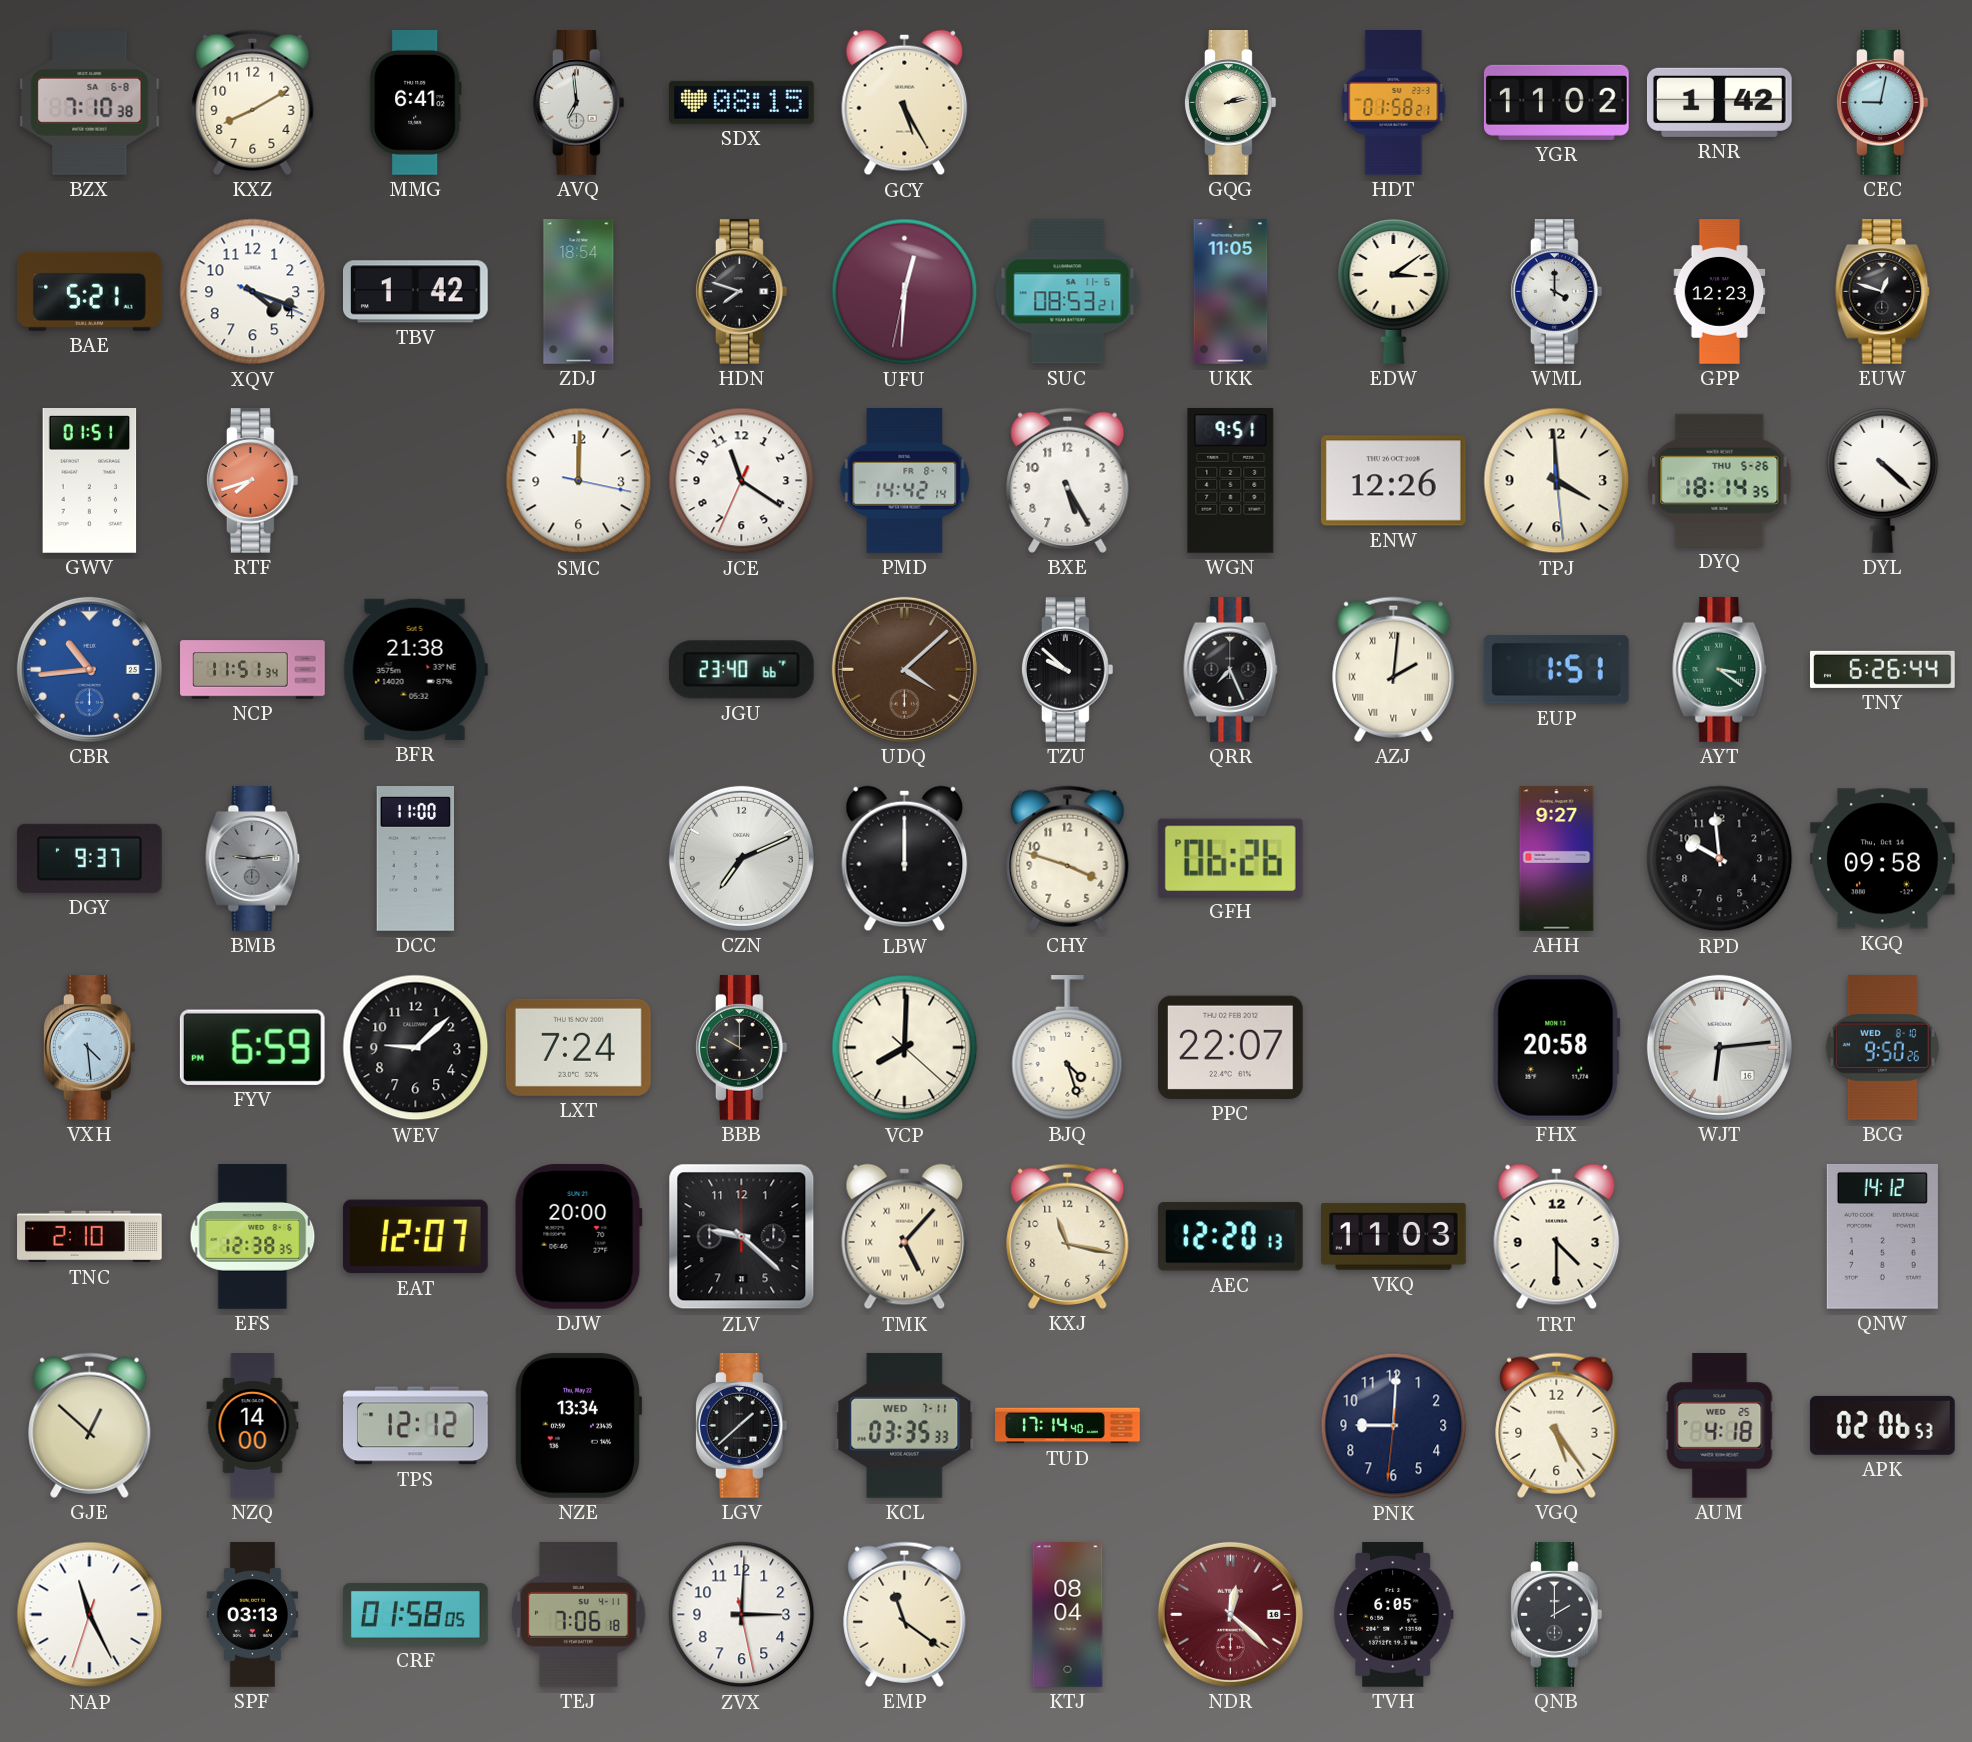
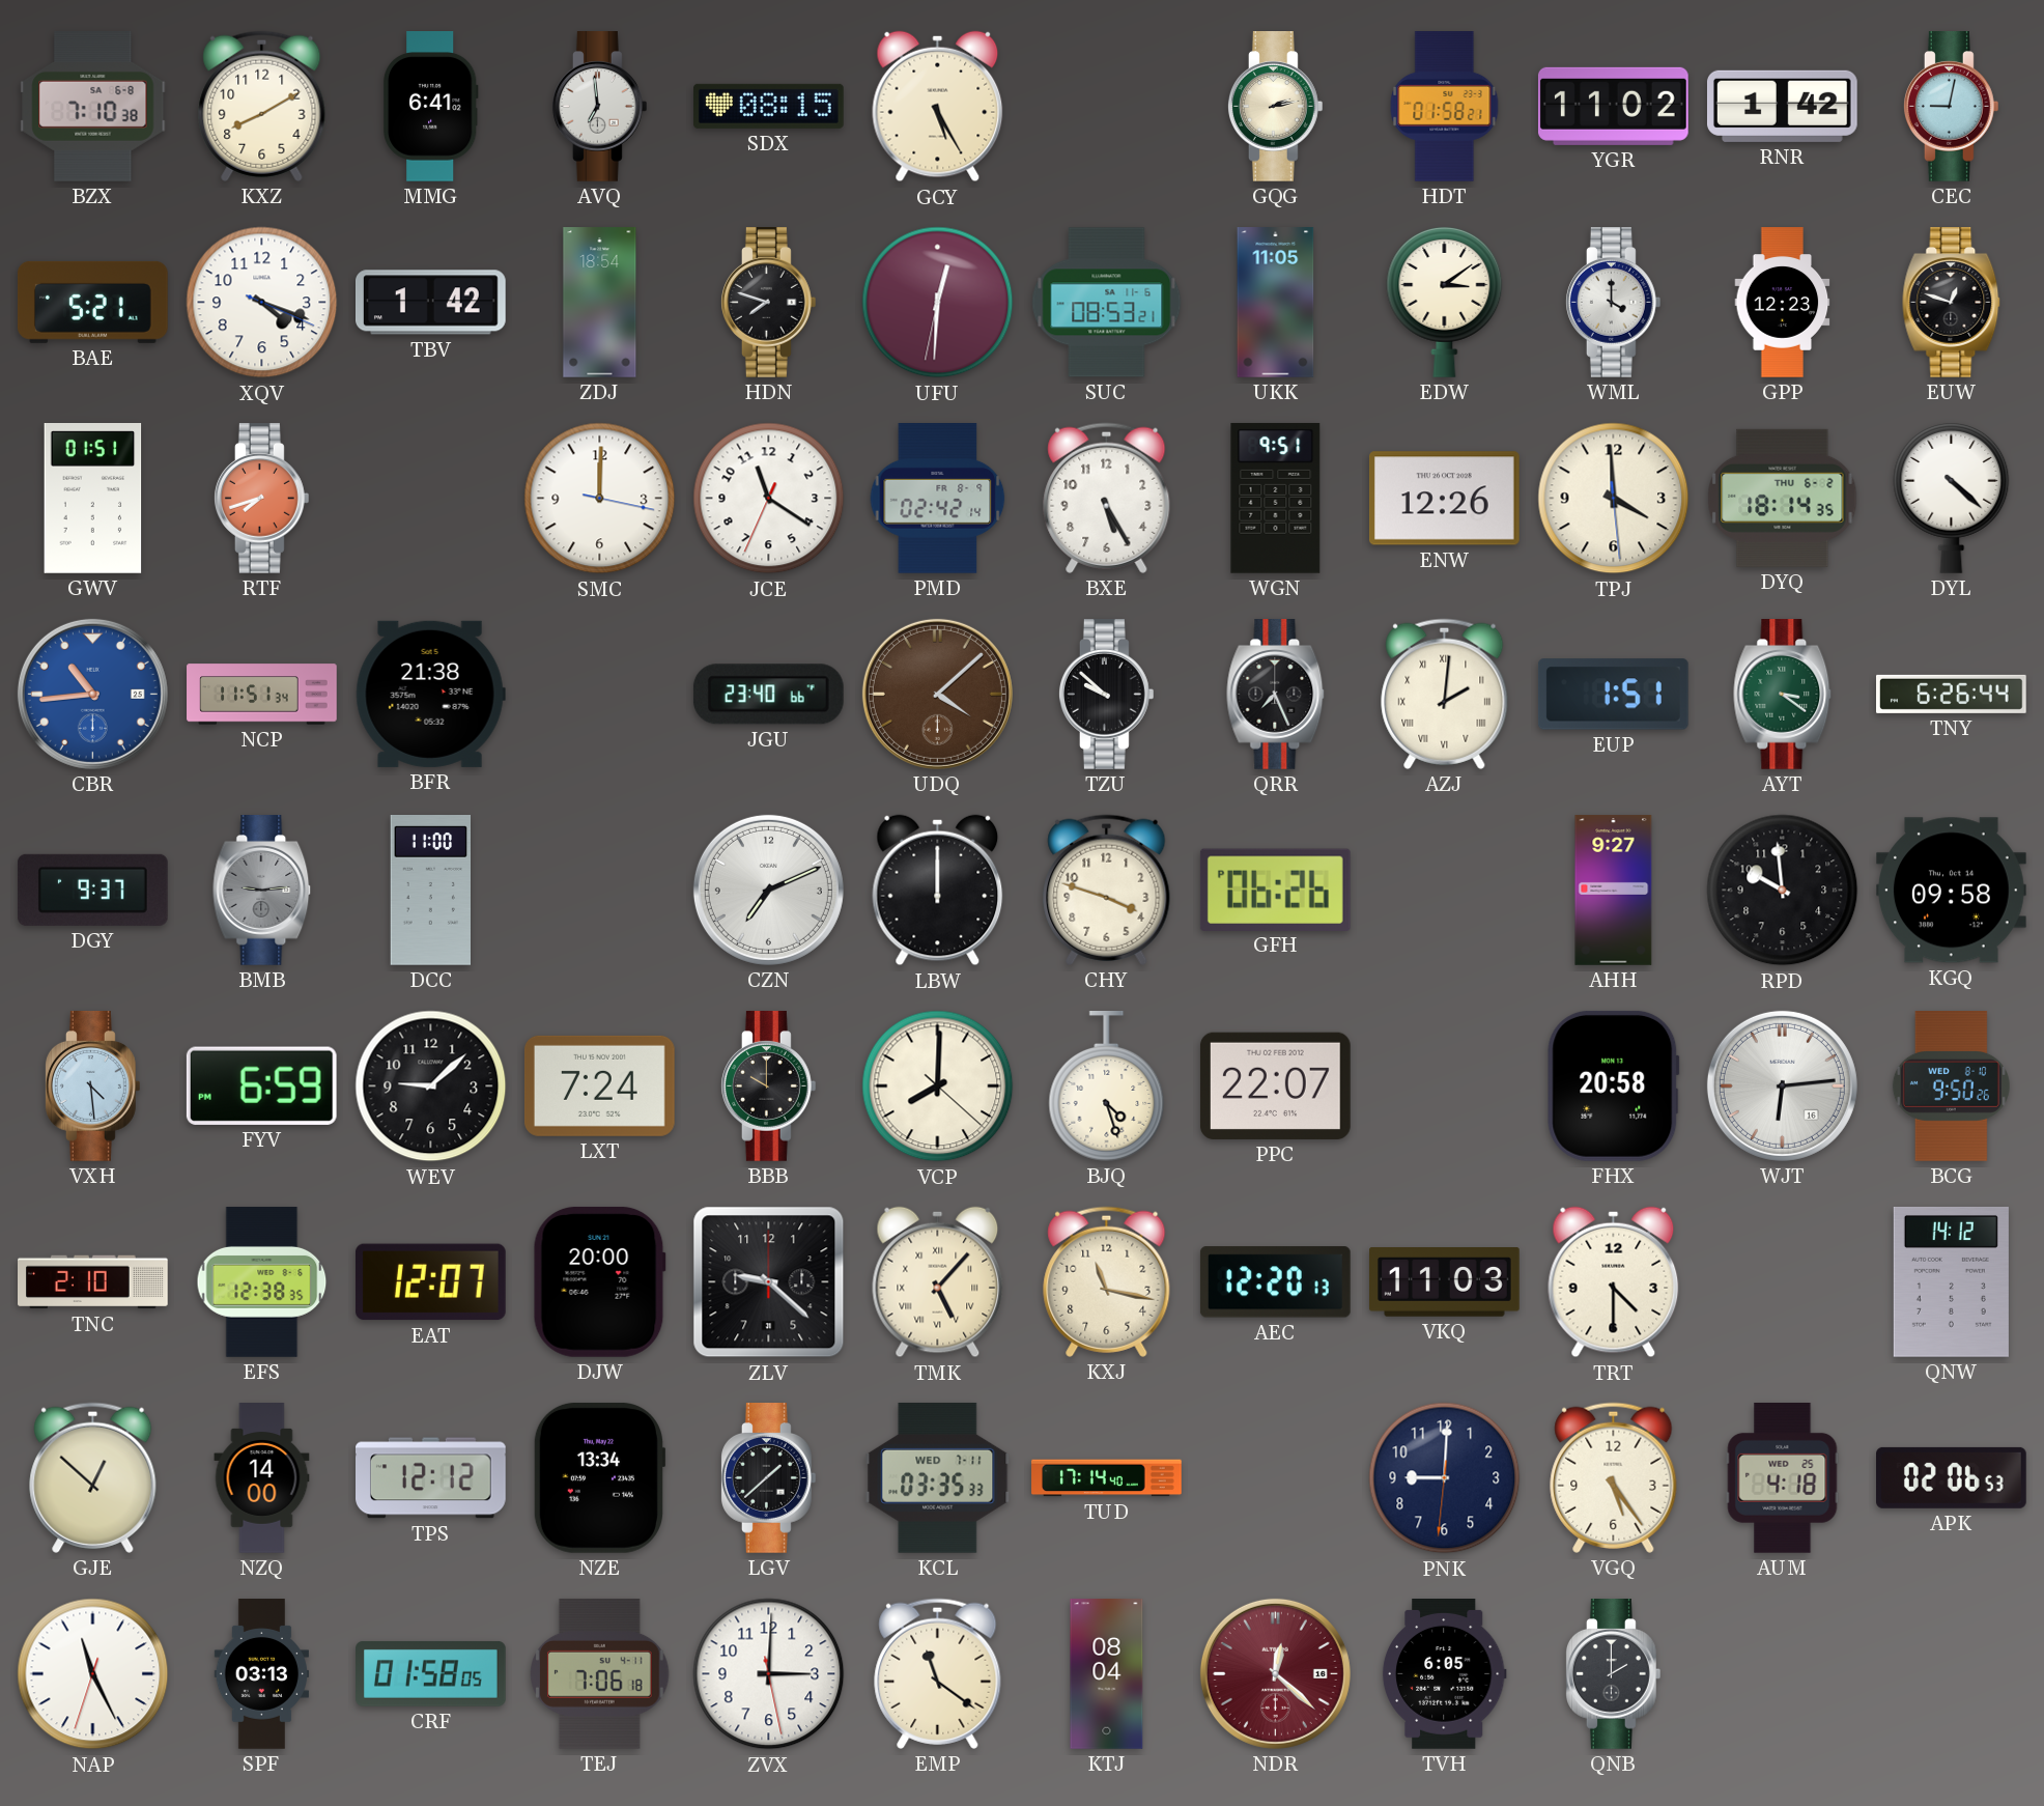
PMD: 14:42 -> 02:42 (938, 499)
DYQ date: THU 5-26 -> THU 6-2 (1783, 498)
